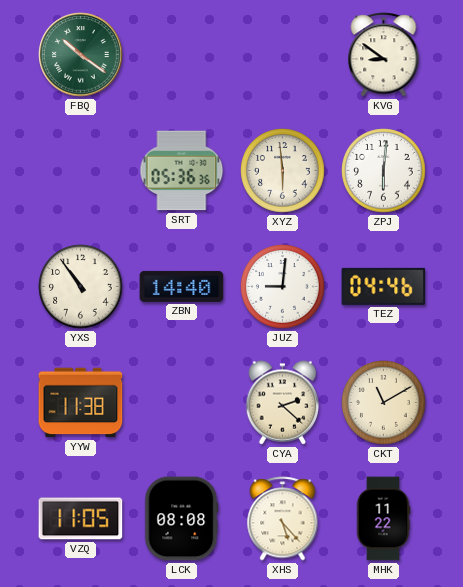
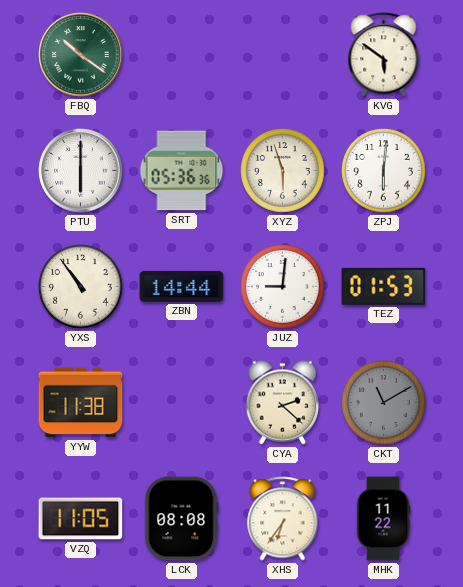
KVG: 8:51 -> 5:51 (384, 55)
PTU: none -> 6:00 (81, 171)
XYZ: 5:59 -> 5:57 (283, 171)
ZBN: 14:40 -> 14:44 (182, 286)
TEZ: 04:46 -> 01:53 (384, 286)
CKT dial: cream -> grey (384, 403)
XHS: 5:23 -> 6:36 (283, 519)
